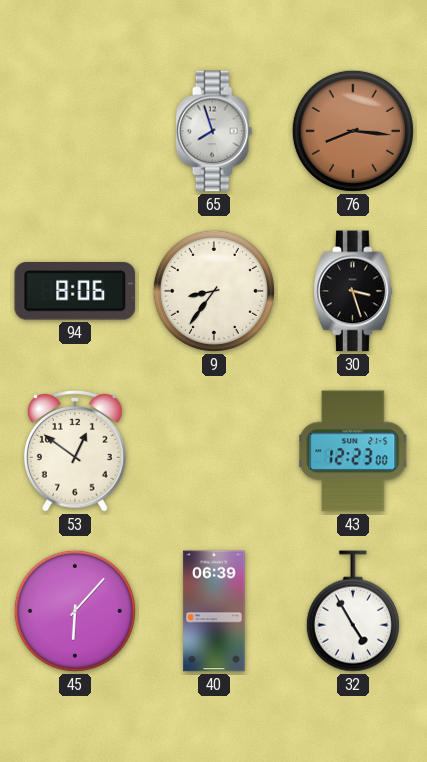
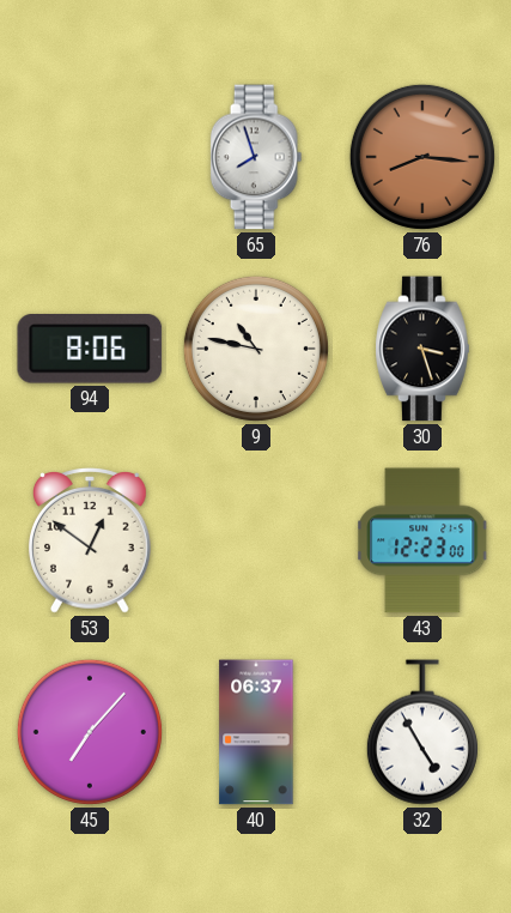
9: 8:36 -> 10:47 (256, 349)
45: 6:07 -> 7:07 (90, 732)
40: 06:39 -> 06:37 (256, 732)
